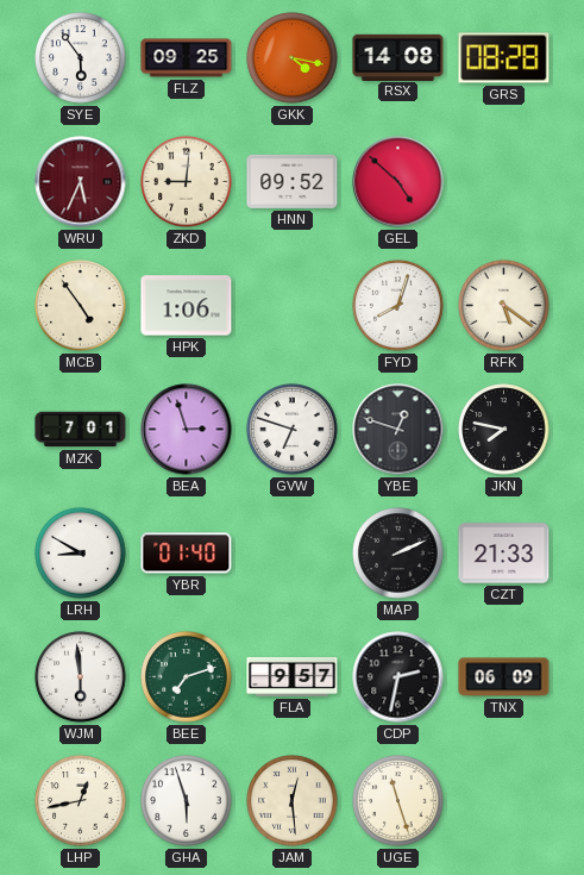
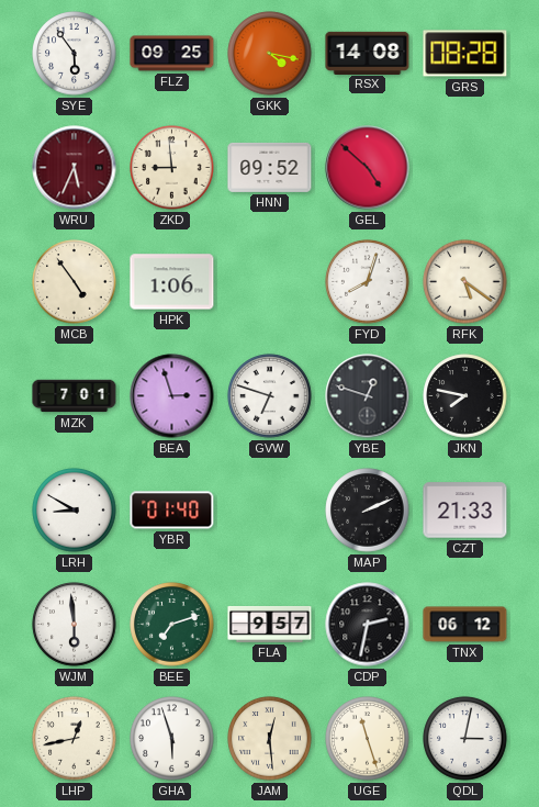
ZKD: 9:01 -> 8:59 (172, 168)
TNX: 06:09 -> 06:12 (465, 625)
QDL: none -> 3:02 (465, 739)
